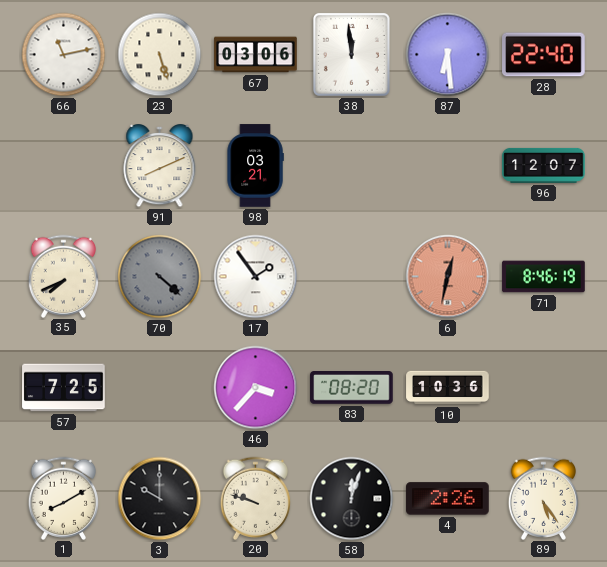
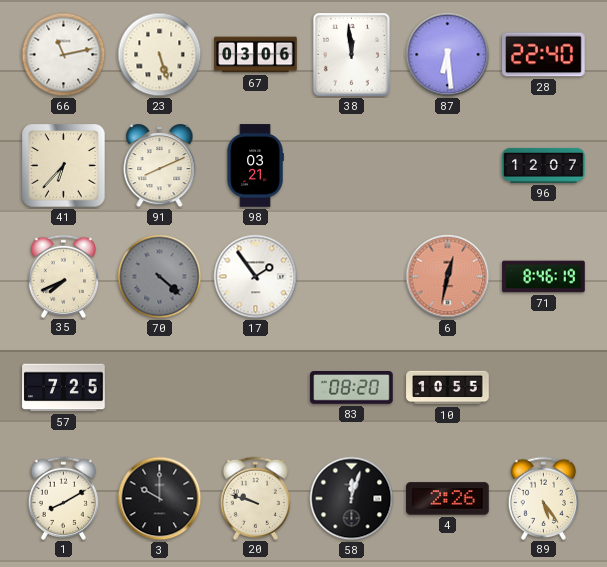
41: none -> 6:37 (64, 166)
46: 3:37 -> none (256, 388)
10: 10:36 -> 10:55 (448, 388)
